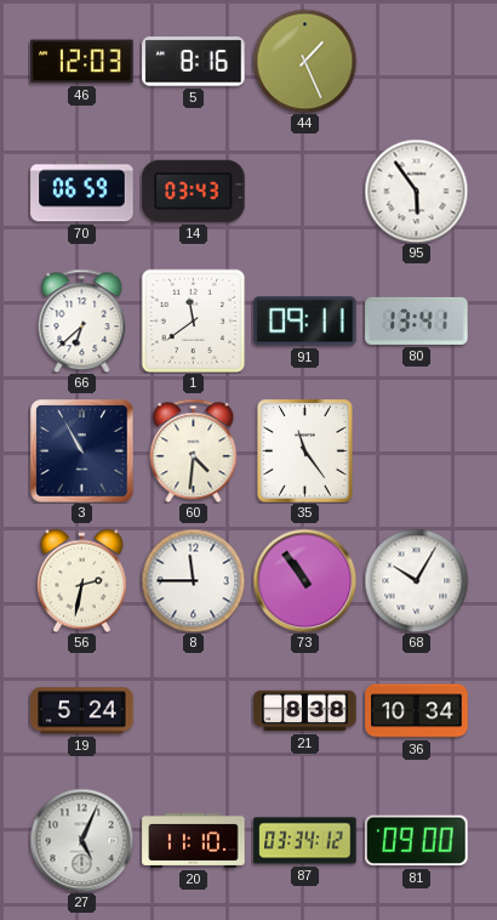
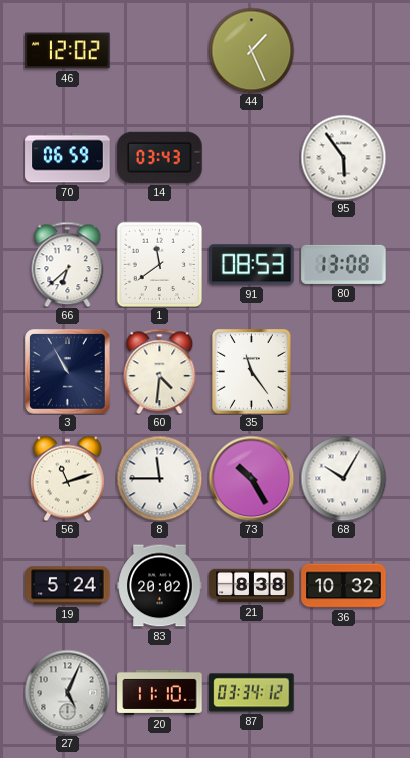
46: 12:03 -> 12:02 (68, 51)
5: 8:16 -> none (194, 62)
91: 09:11 -> 08:53 (252, 265)
80: 13:41 -> 13:08 (344, 264)
56: 2:32 -> 11:12 (67, 478)
73: 10:54 -> 10:25 (251, 478)
83: none -> 20:02 (160, 586)
36: 10:34 -> 10:32 (344, 586)
81: 09:00 -> none (417, 841)
